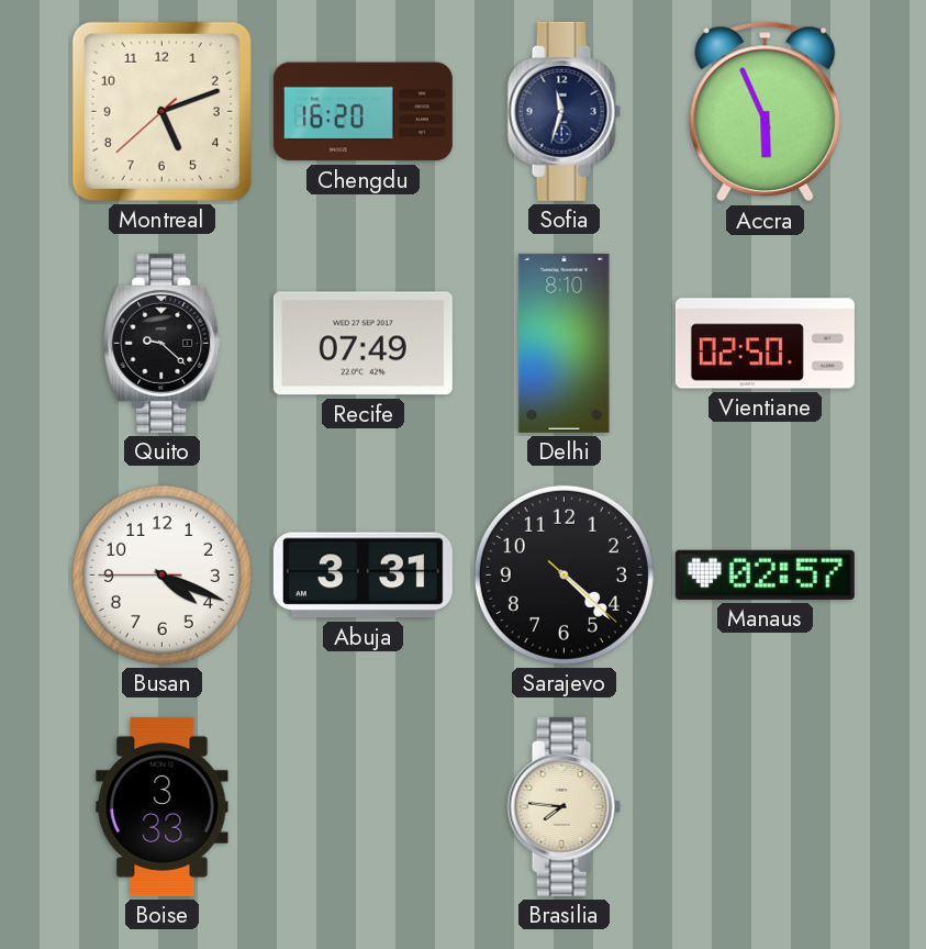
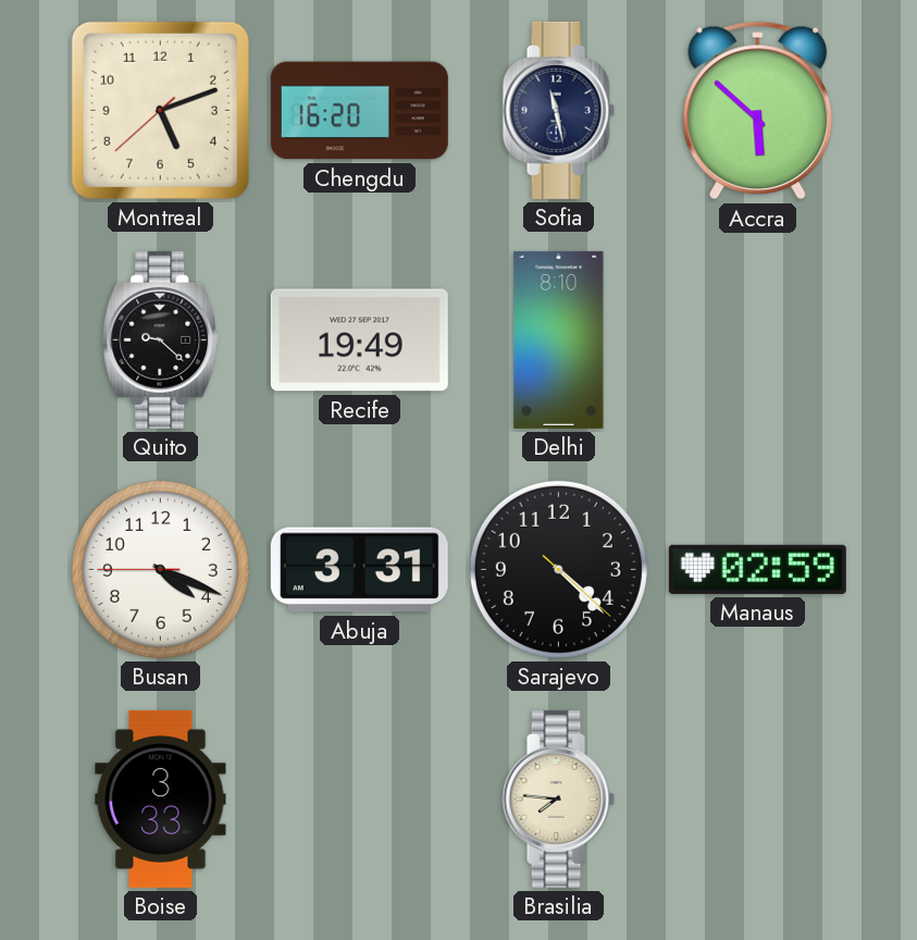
Sofia: 11:33 -> 11:28 (558, 110)
Accra: 5:56 -> 5:52 (758, 111)
Recife: 07:49 -> 19:49 (359, 341)
Vientiane: 02:50 -> none (765, 344)
Manaus: 02:57 -> 02:59 (757, 569)
